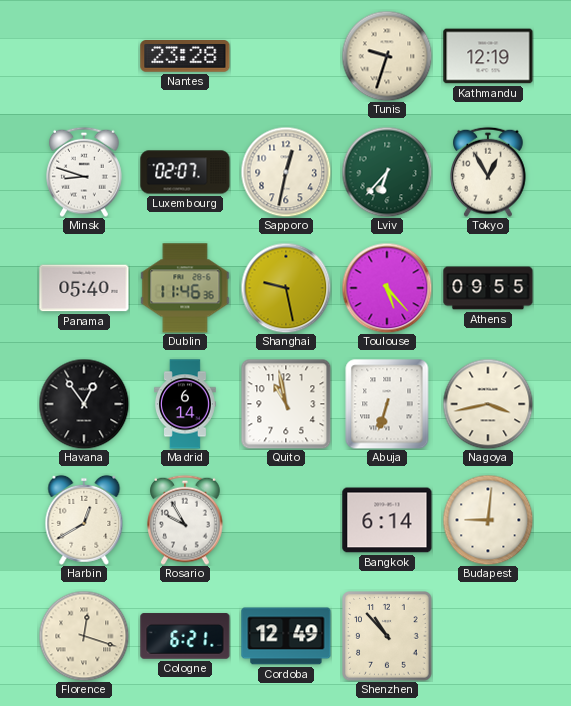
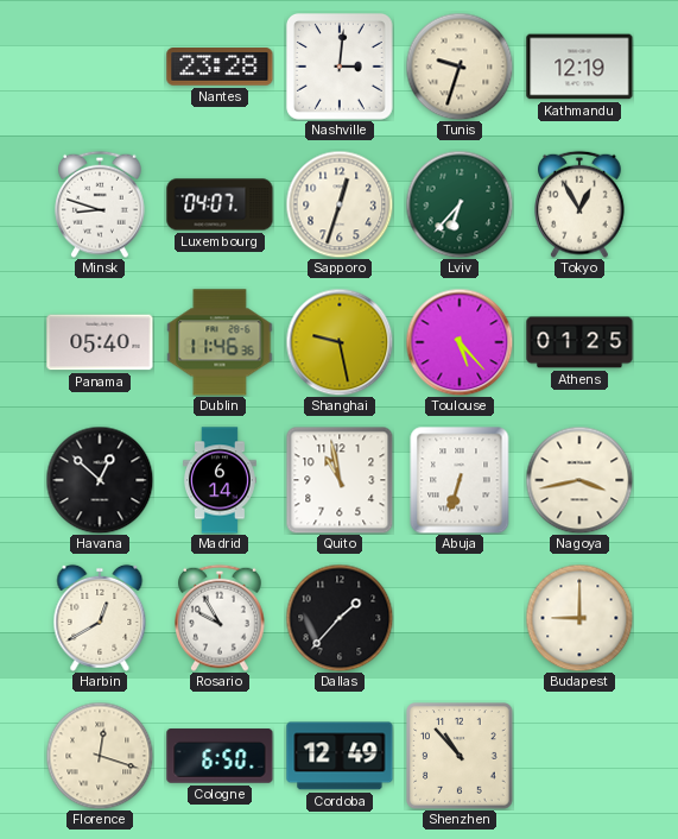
Nashville: none -> 3:01 (340, 67)
Luxembourg: 02:07 -> 04:07 (220, 204)
Sapporo: 12:32 -> 12:33 (340, 204)
Athens: 09:55 -> 01:25 (579, 342)
Havana: 12:54 -> 12:52 (100, 480)
Dallas: none -> 1:37 (340, 618)
Bangkok: 6:14 -> none (387, 520)
Budapest: 9:01 -> 9:00 (579, 618)
Cologne: 6:21 -> 6:50 (220, 756)
